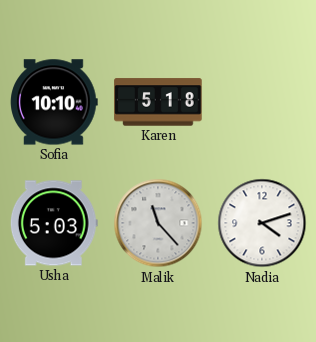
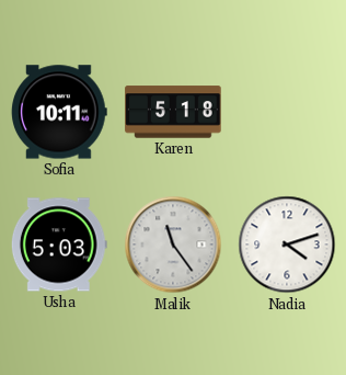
Sofia: 10:10 -> 10:11 (59, 112)
Malik: 11:23 -> 11:24 (173, 245)
